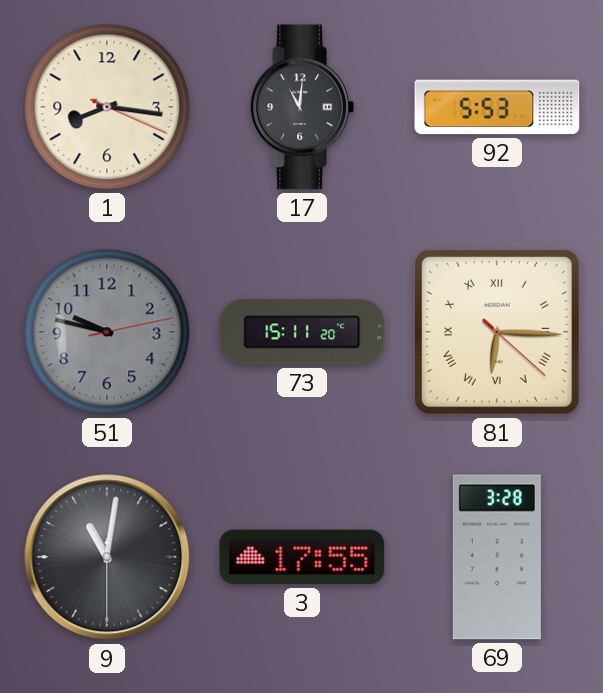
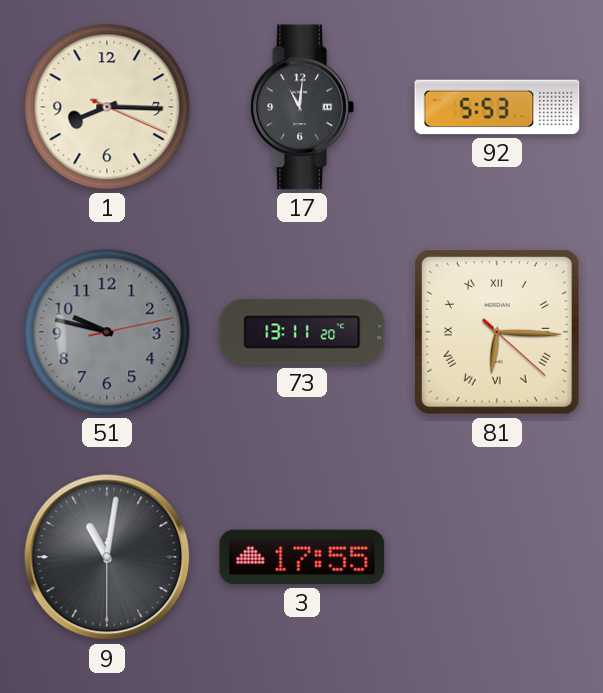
1: 8:16 -> 8:15 (107, 107)
73: 15:11 -> 13:11 (302, 332)
69: 3:28 -> none (497, 557)
